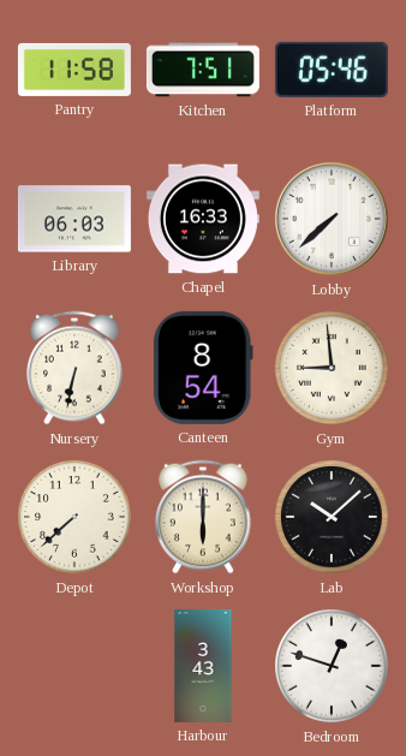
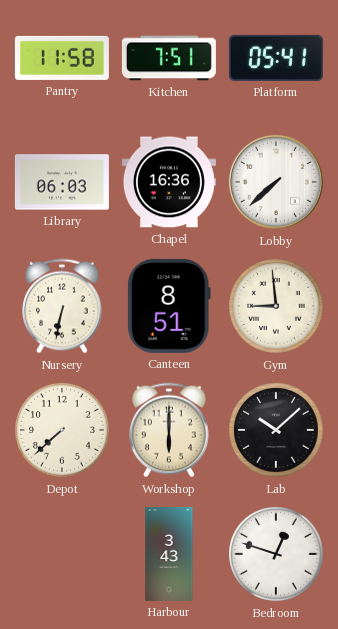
Platform: 05:46 -> 05:41 (276, 58)
Chapel: 16:33 -> 16:36 (169, 182)
Canteen: 8:54 -> 8:51 (169, 306)
